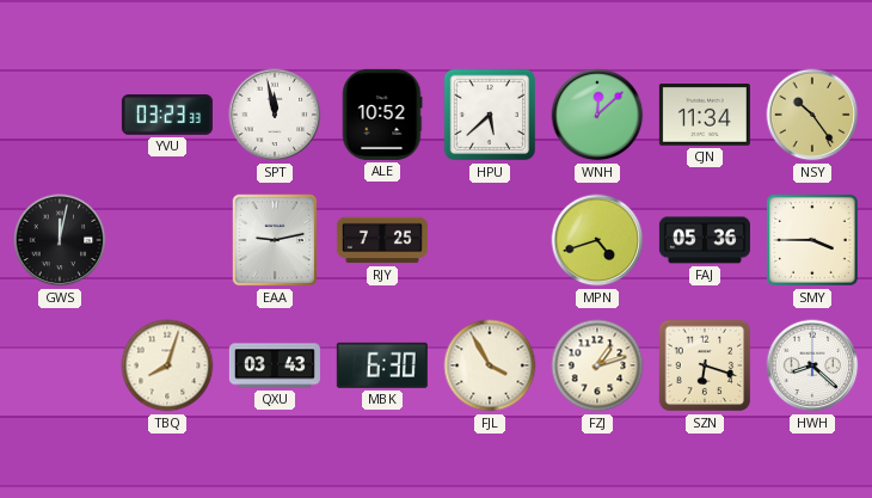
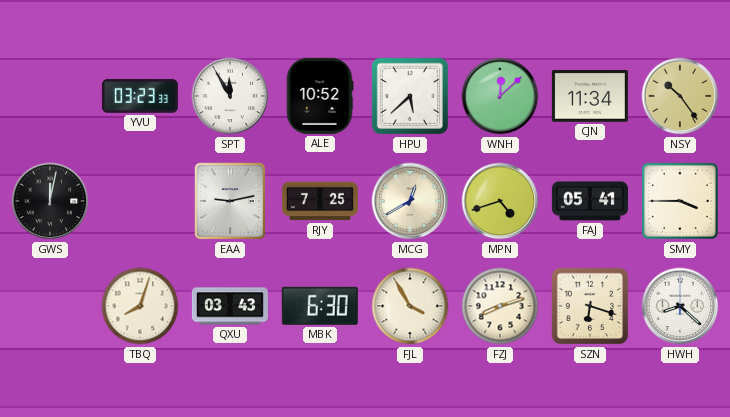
SPT: 11:58 -> 11:55 (230, 96)
MCG: none -> 12:40 (410, 201)
FAJ: 05:36 -> 05:41 (590, 201)
FZJ: 1:12 -> 8:12 (500, 306)
